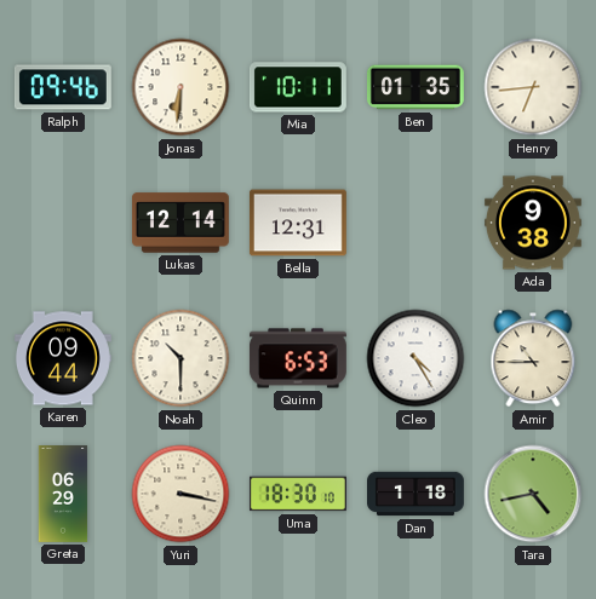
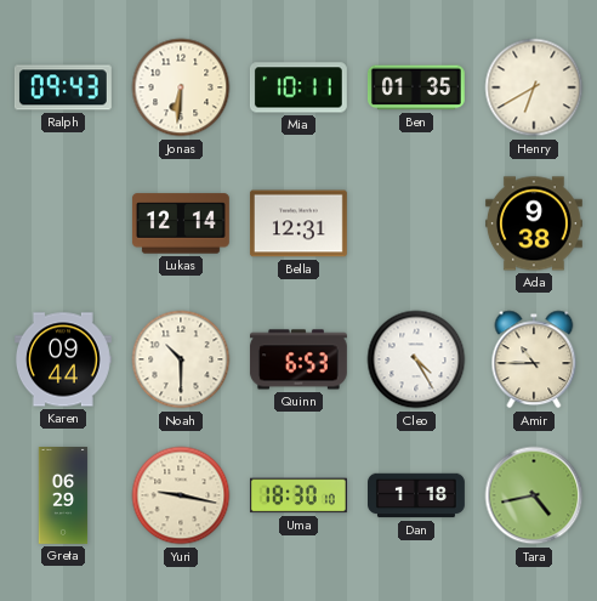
Ralph: 09:46 -> 09:43 (63, 87)
Henry: 6:44 -> 6:40 (534, 87)
Yuri: 3:17 -> 9:17 (181, 495)
